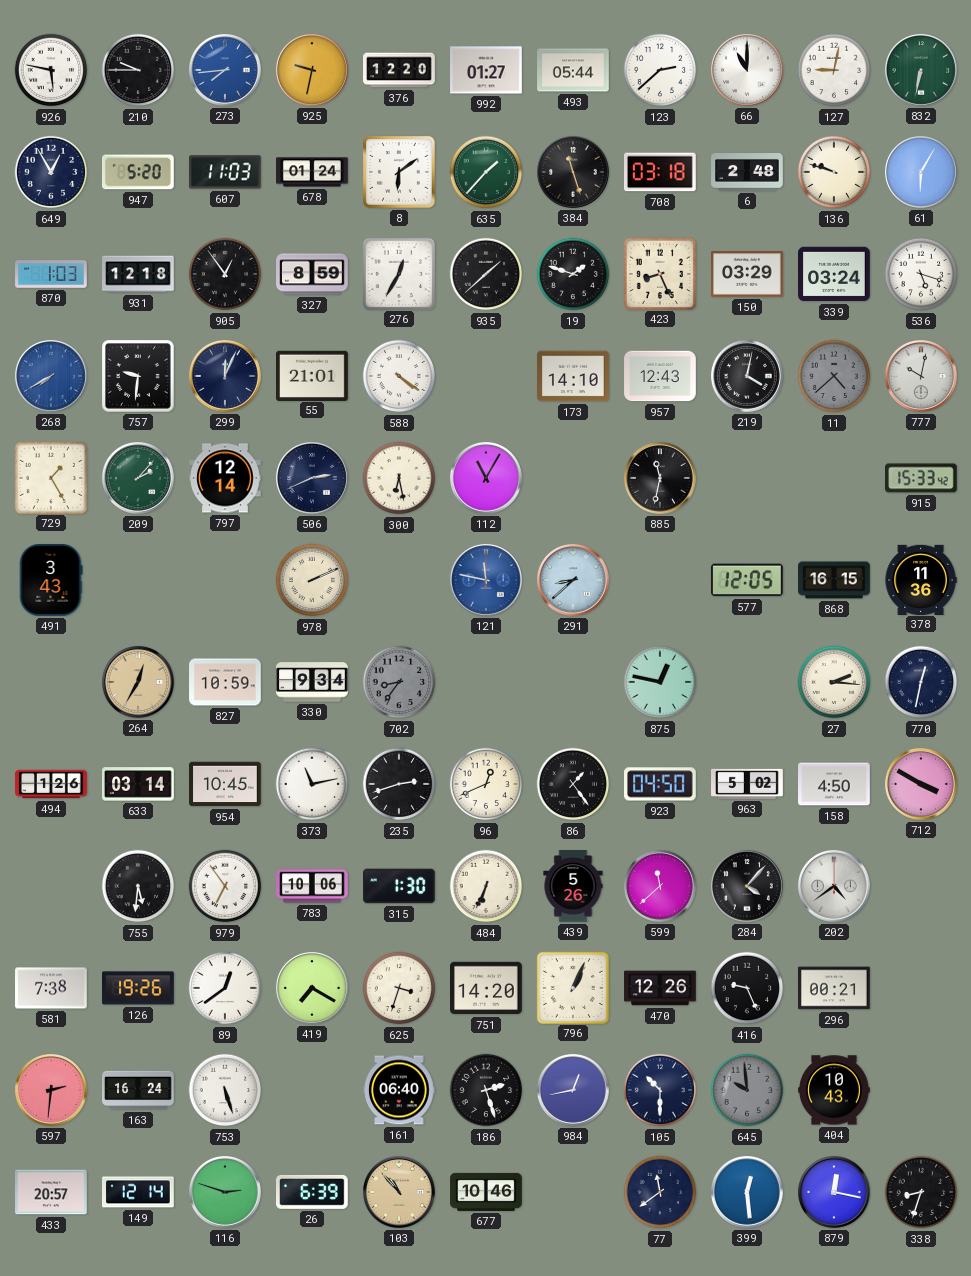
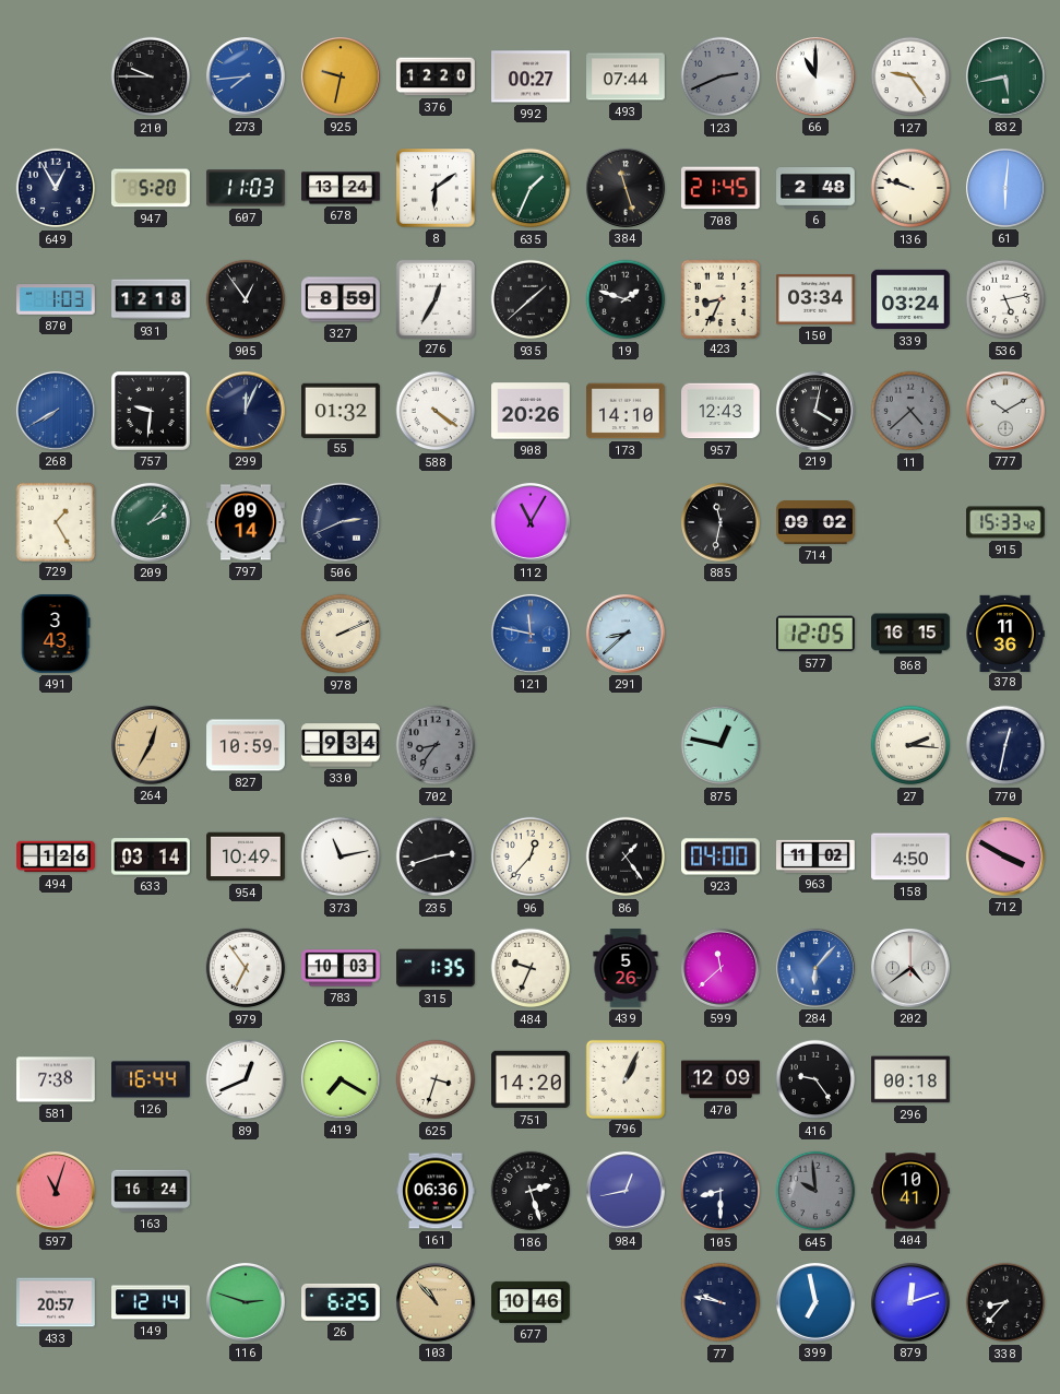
926: 5:47 -> none (51, 70)
992: 01:27 -> 00:27 (531, 76)
493: 05:44 -> 07:44 (626, 76)
123: 2:38 -> 2:41 (720, 76)
123 dial: white -> grey (720, 76)
127: 9:02 -> 9:24 (910, 76)
832: 6:32 -> 5:43 (1005, 76)
678: 01:24 -> 13:24 (341, 188)
635: 1:37 -> 1:34 (531, 188)
708: 03:18 -> 21:45 (722, 188)
61: 6:05 -> 6:01 (1005, 188)
423: 8:26 -> 8:34 (719, 298)
150: 03:29 -> 03:34 (815, 299)
536: 5:18 -> 5:13 (1005, 299)
55: 21:01 -> 01:32 (342, 410)
908: none -> 20:26 (531, 411)
777: 10:02 -> 10:10 (1005, 411)
797: 12:14 -> 09:14 (246, 522)
300: 6:28 -> none (399, 478)
714: none -> 09:02 (815, 522)
954: 10:45 -> 10:49 (246, 857)
96: 12:41 -> 12:37 (531, 857)
923: 04:50 -> 04:00 (722, 857)
963: 5:02 -> 11:02 (815, 857)
755: 5:31 -> none (138, 886)
783: 10:06 -> 10:03 (341, 968)
315: 1:30 -> 1:35 (436, 968)
484: 6:34 -> 9:34 (531, 968)
284: 4:07 -> 6:07 (815, 968)
284 dial: black -> blue (815, 968)
126: 19:26 -> 16:44 (152, 1079)
89: 12:39 -> 12:41 (246, 1079)
470: 12:26 -> 12:09 (720, 1079)
416: 9:26 -> 9:24 (815, 1079)
296: 00:21 -> 00:18 (910, 1079)
597: 2:31 -> 11:03 (56, 1191)
753: 5:27 -> none (225, 1090)
161: 06:40 -> 06:36 (437, 1191)
105: 10:30 -> 8:30 (720, 1191)
404: 10:43 -> 10:41 (910, 1191)
26: 6:39 -> 6:25 (342, 1302)
77: 11:39 -> 9:47 (720, 1302)
399: 12:29 -> 6:58 (815, 1302)
879: 12:17 -> 12:12 (910, 1302)
338: 8:33 -> 8:37 (1005, 1302)
